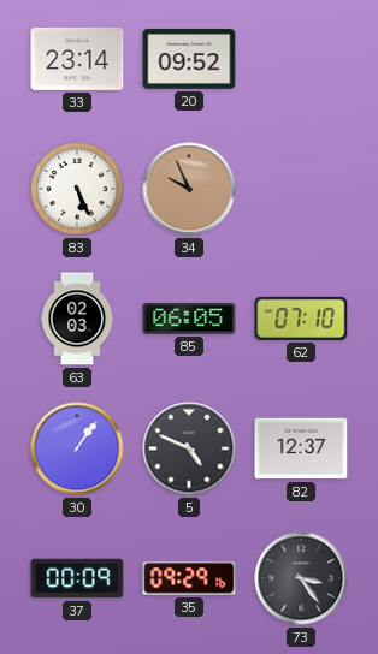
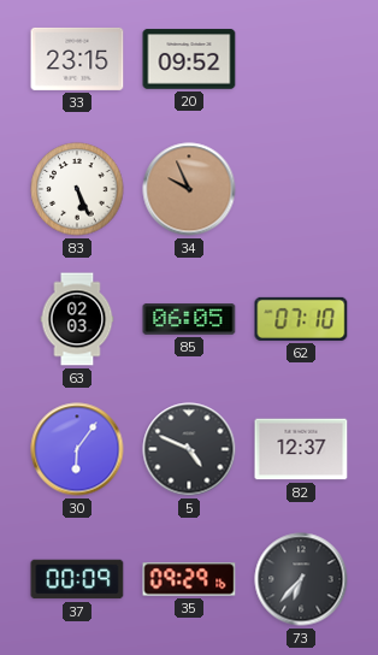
33: 23:14 -> 23:15 (77, 59)
30: 1:06 -> 6:06 (77, 449)
73: 3:24 -> 6:37 (301, 579)
